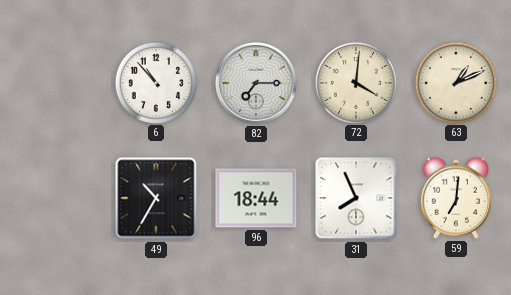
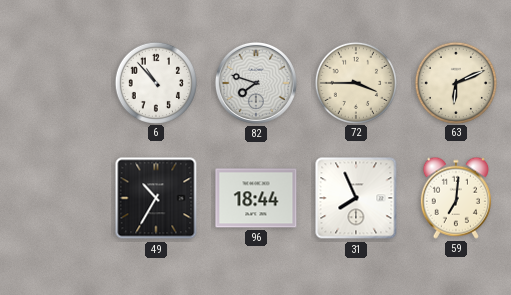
82: 7:15 -> 7:48 (256, 83)
72: 4:01 -> 3:45 (355, 82)
63: 1:11 -> 6:11 (455, 82)
